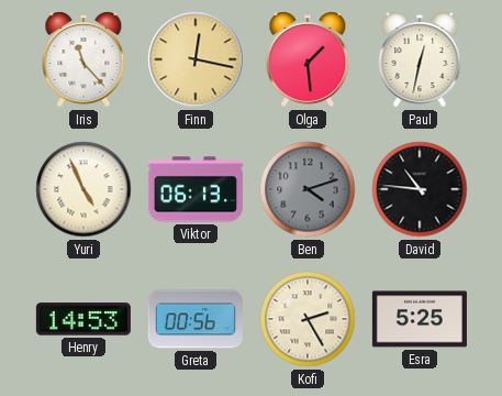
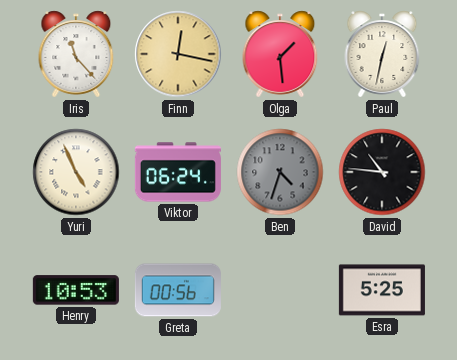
Viktor: 06:13 -> 06:24 (178, 172)
Ben: 4:12 -> 4:33 (280, 172)
Henry: 14:53 -> 10:53 (76, 290)
Kofi: 2:25 -> none (308, 319)
